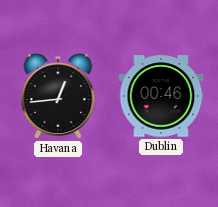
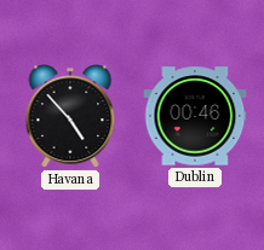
Havana: 12:44 -> 4:53 (70, 116)
